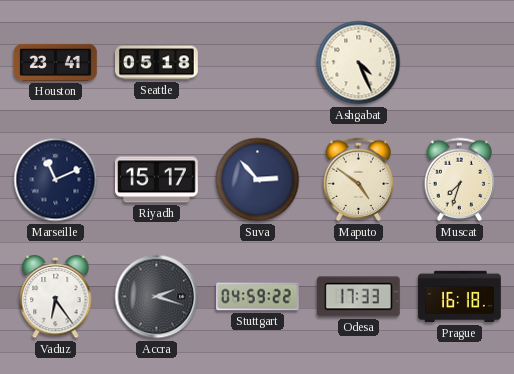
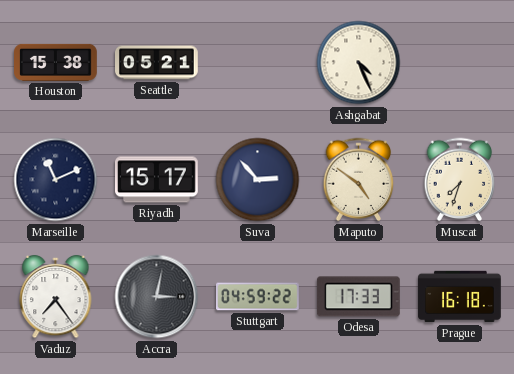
Houston: 23:41 -> 15:38 (56, 62)
Seattle: 05:18 -> 05:21 (157, 63)
Vaduz: 6:24 -> 7:24 (56, 297)
Accra: 2:18 -> 3:02 (157, 297)
